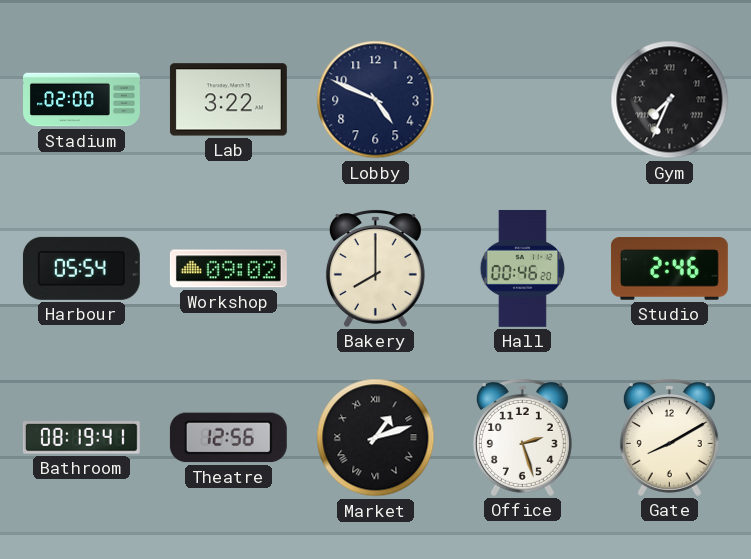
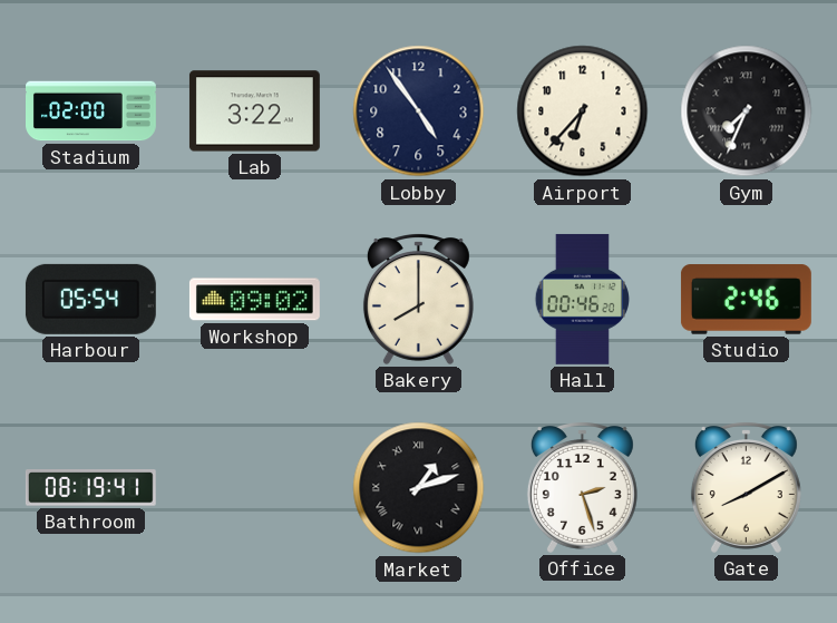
Lobby: 4:49 -> 4:54 (419, 111)
Airport: none -> 6:37 (583, 111)
Theatre: 12:56 -> none (228, 438)
